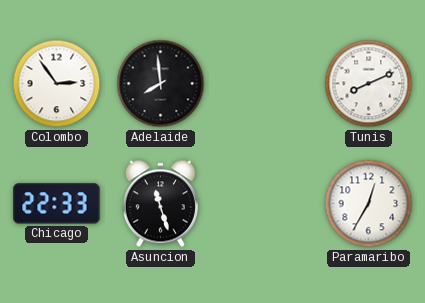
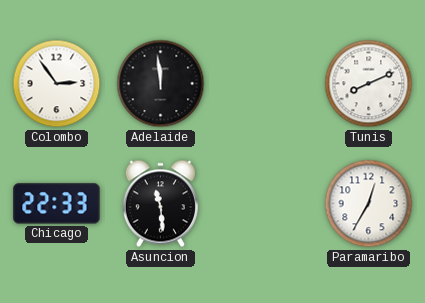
Adelaide: 7:59 -> 11:59 (161, 84)
Asuncion: 11:27 -> 11:29 (160, 204)
